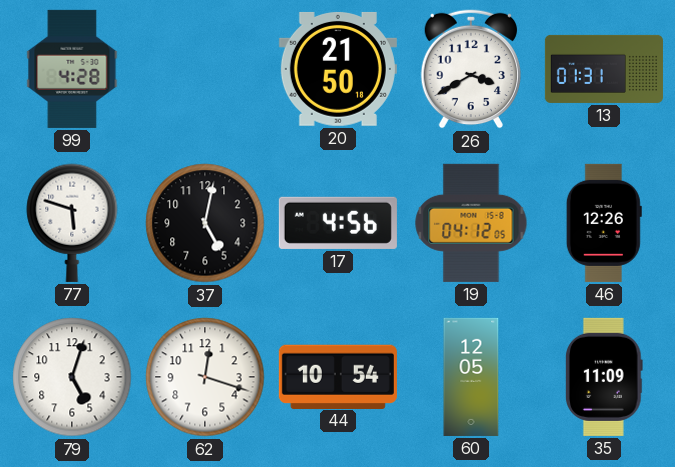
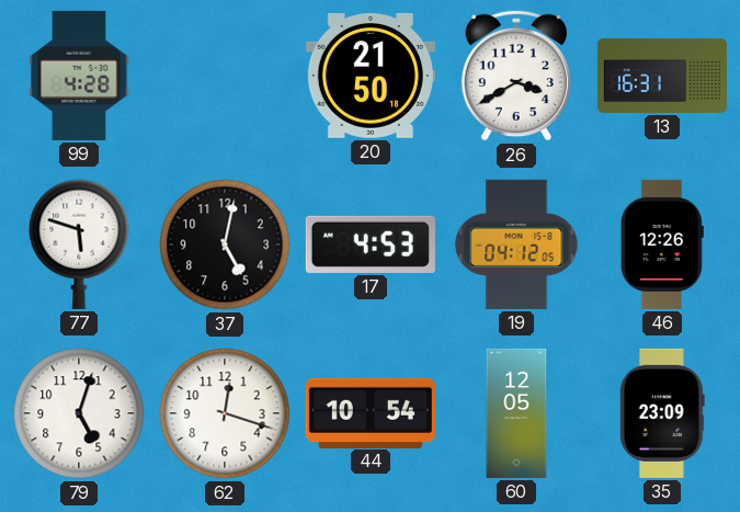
13: 01:31 -> 16:31 (662, 76)
17: 4:56 -> 4:53 (371, 244)
35: 11:09 -> 23:09 (662, 413)
